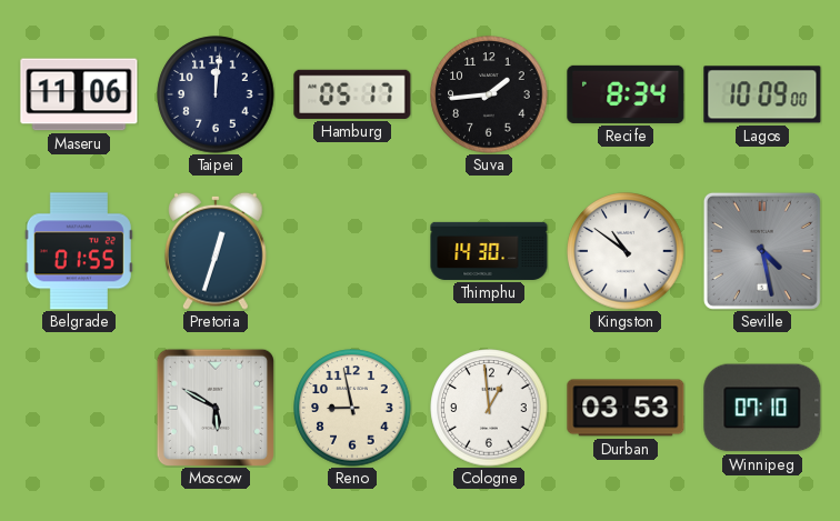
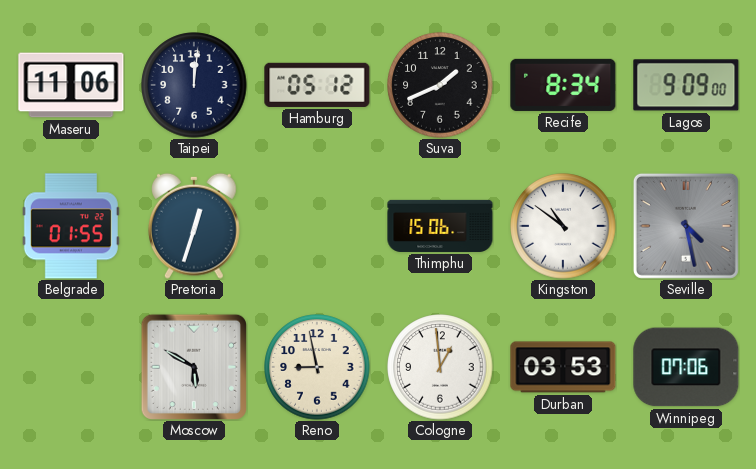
Hamburg: 05:17 -> 05:12 (317, 85)
Suva: 1:44 -> 1:41 (440, 85)
Lagos: 10:09 -> 9:09 (686, 85)
Thimphu: 14:30 -> 15:06 (440, 226)
Winnipeg: 07:10 -> 07:06 (686, 367)
